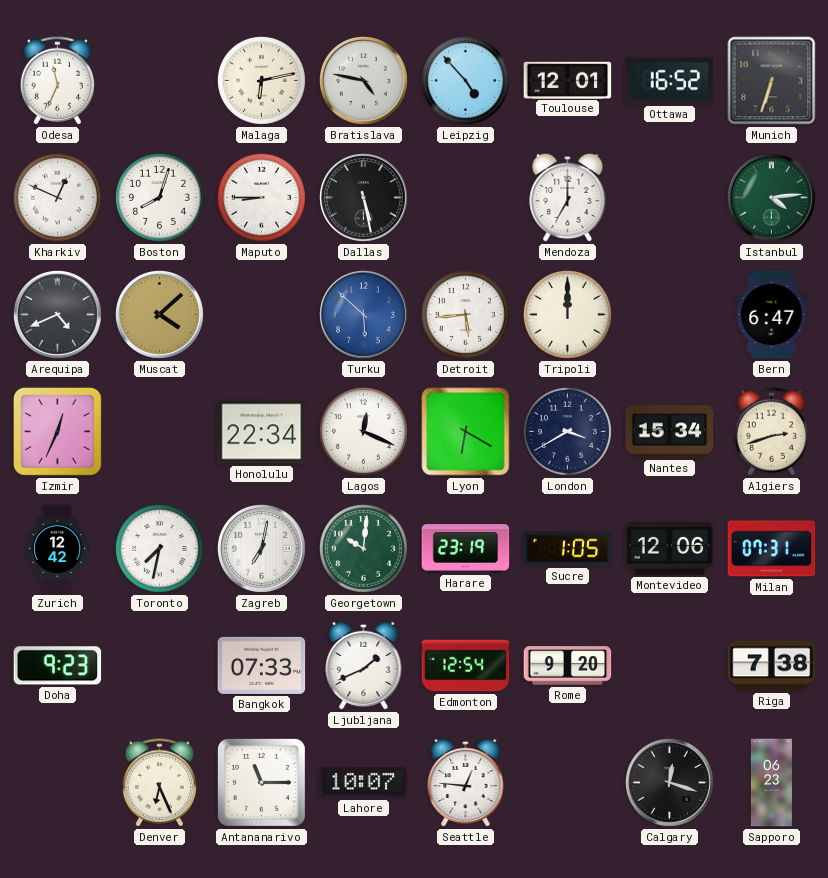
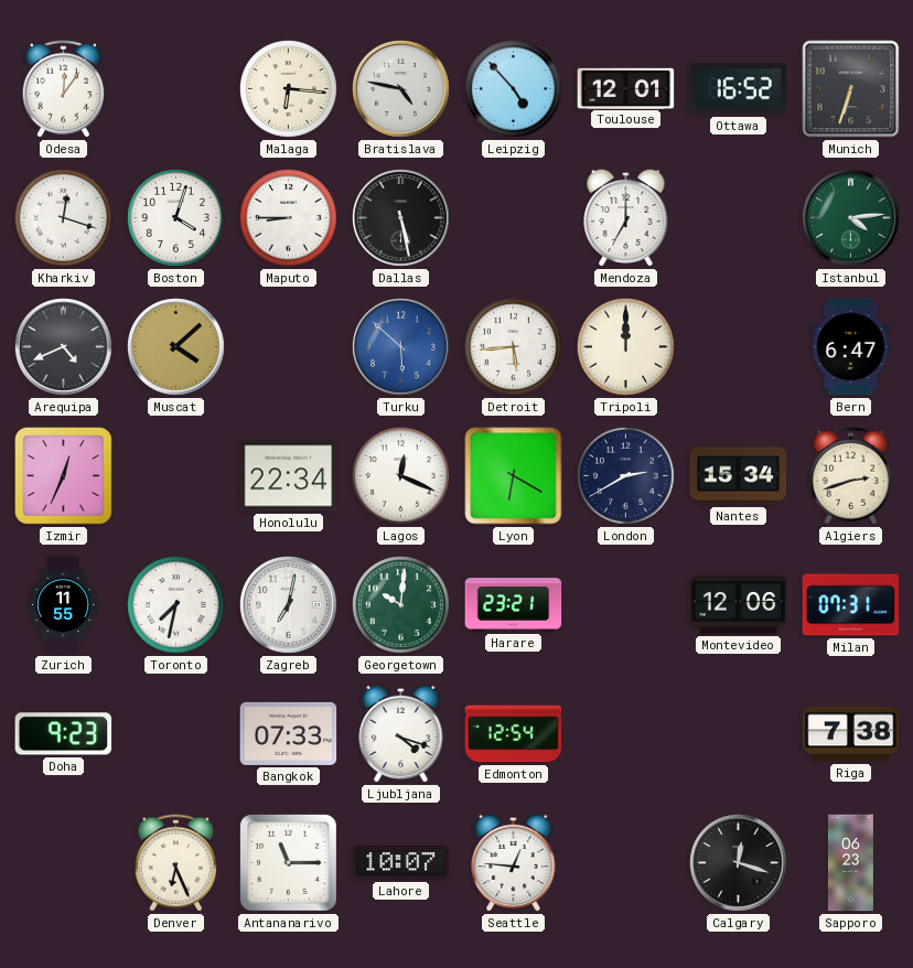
Odesa: 11:34 -> 12:06 (63, 89)
Malaga: 6:13 -> 6:16 (288, 88)
Kharkiv: 12:49 -> 12:18 (63, 217)
Boston: 8:03 -> 4:03 (175, 217)
London: 3:40 -> 2:40 (625, 475)
Zurich: 12:42 -> 11:55 (63, 605)
Harare: 23:19 -> 23:21 (514, 605)
Sucre: 1:05 -> none (568, 549)
Ljubljana: 1:41 -> 4:18 (401, 733)
Rome: 9:20 -> none (568, 666)
